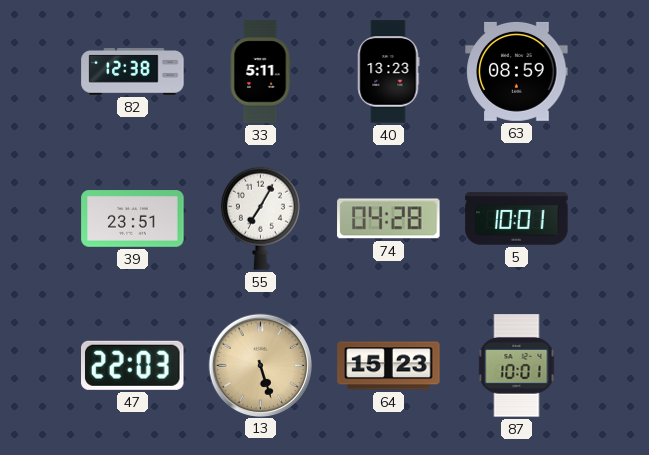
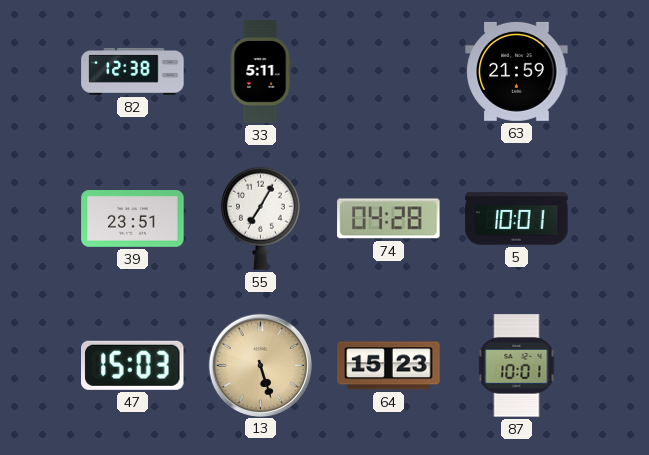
40: 13:23 -> none (389, 72)
63: 08:59 -> 21:59 (517, 71)
47: 22:03 -> 15:03 (133, 365)
